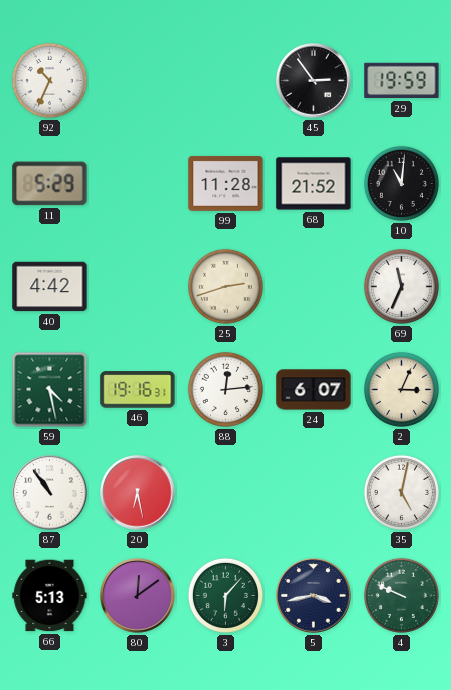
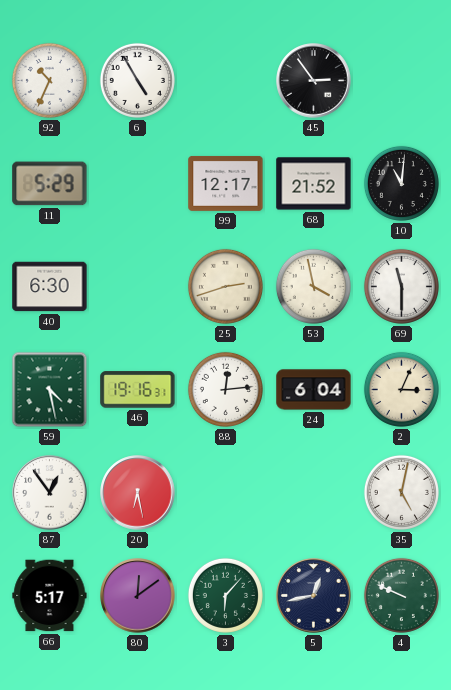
6: none -> 4:55 (137, 80)
29: 19:59 -> none (402, 81)
99: 11:28 -> 12:17 (226, 183)
40: 4:42 -> 6:30 (50, 287)
53: none -> 3:58 (313, 286)
69: 11:34 -> 11:30 (401, 286)
24: 6:07 -> 6:04 (314, 390)
87: 10:54 -> 12:54 (50, 493)
66: 5:13 -> 5:17 (50, 596)
5: 3:43 -> 12:43 (314, 596)
